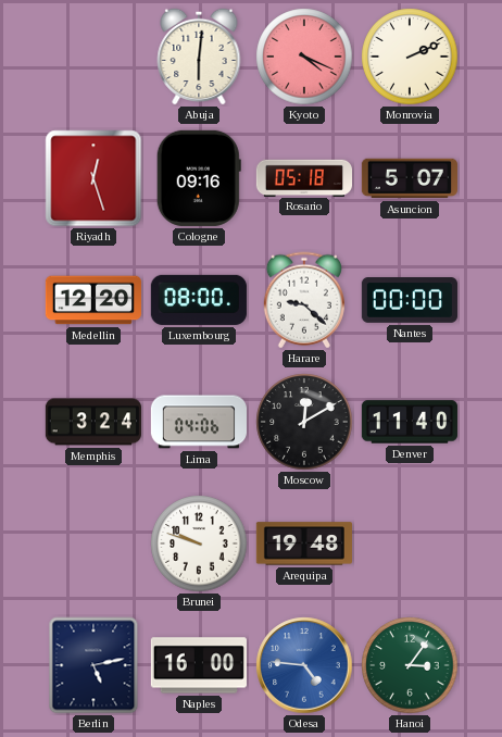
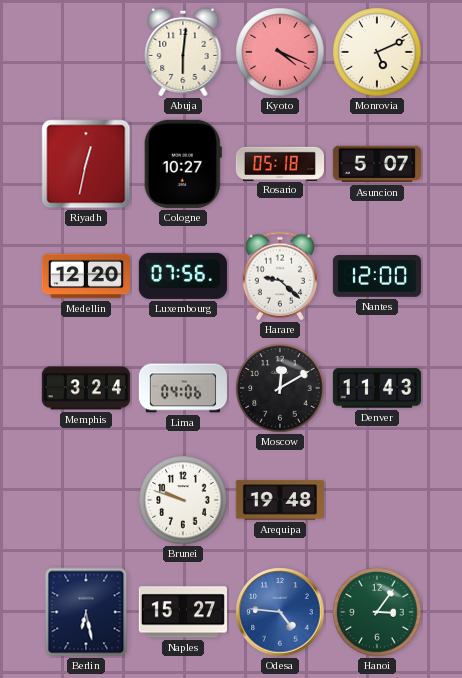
Monrovia: 2:11 -> 5:11 (377, 52)
Riyadh: 12:27 -> 12:32 (86, 164)
Cologne: 09:16 -> 10:27 (183, 164)
Luxembourg: 08:00 -> 07:56 (183, 276)
Nantes: 00:00 -> 12:00 (377, 277)
Denver: 11:40 -> 11:43 (377, 388)
Berlin: 5:13 -> 6:28 (86, 612)
Naples: 16:00 -> 15:27 (183, 612)
